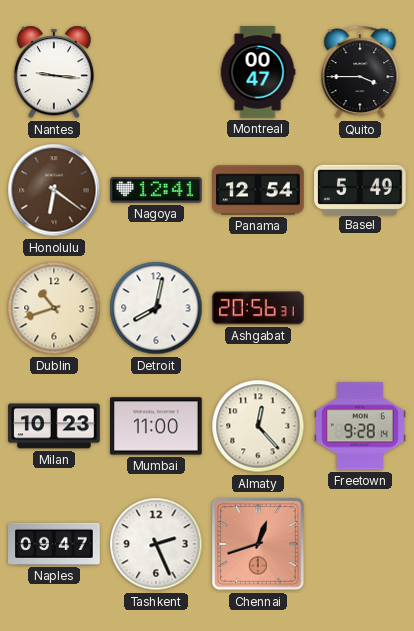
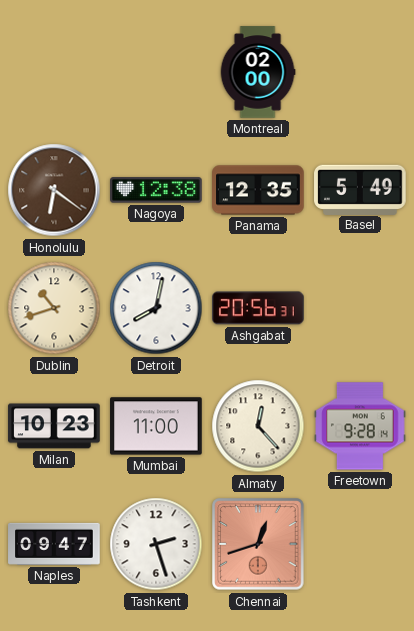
Nantes: 9:16 -> none (54, 72)
Montreal: 00:47 -> 02:00 (258, 72)
Quito: 3:45 -> none (360, 72)
Nagoya: 12:41 -> 12:38 (156, 190)
Panama: 12:54 -> 12:35 (258, 190)
Tashkent: 2:26 -> 2:27 (156, 544)
